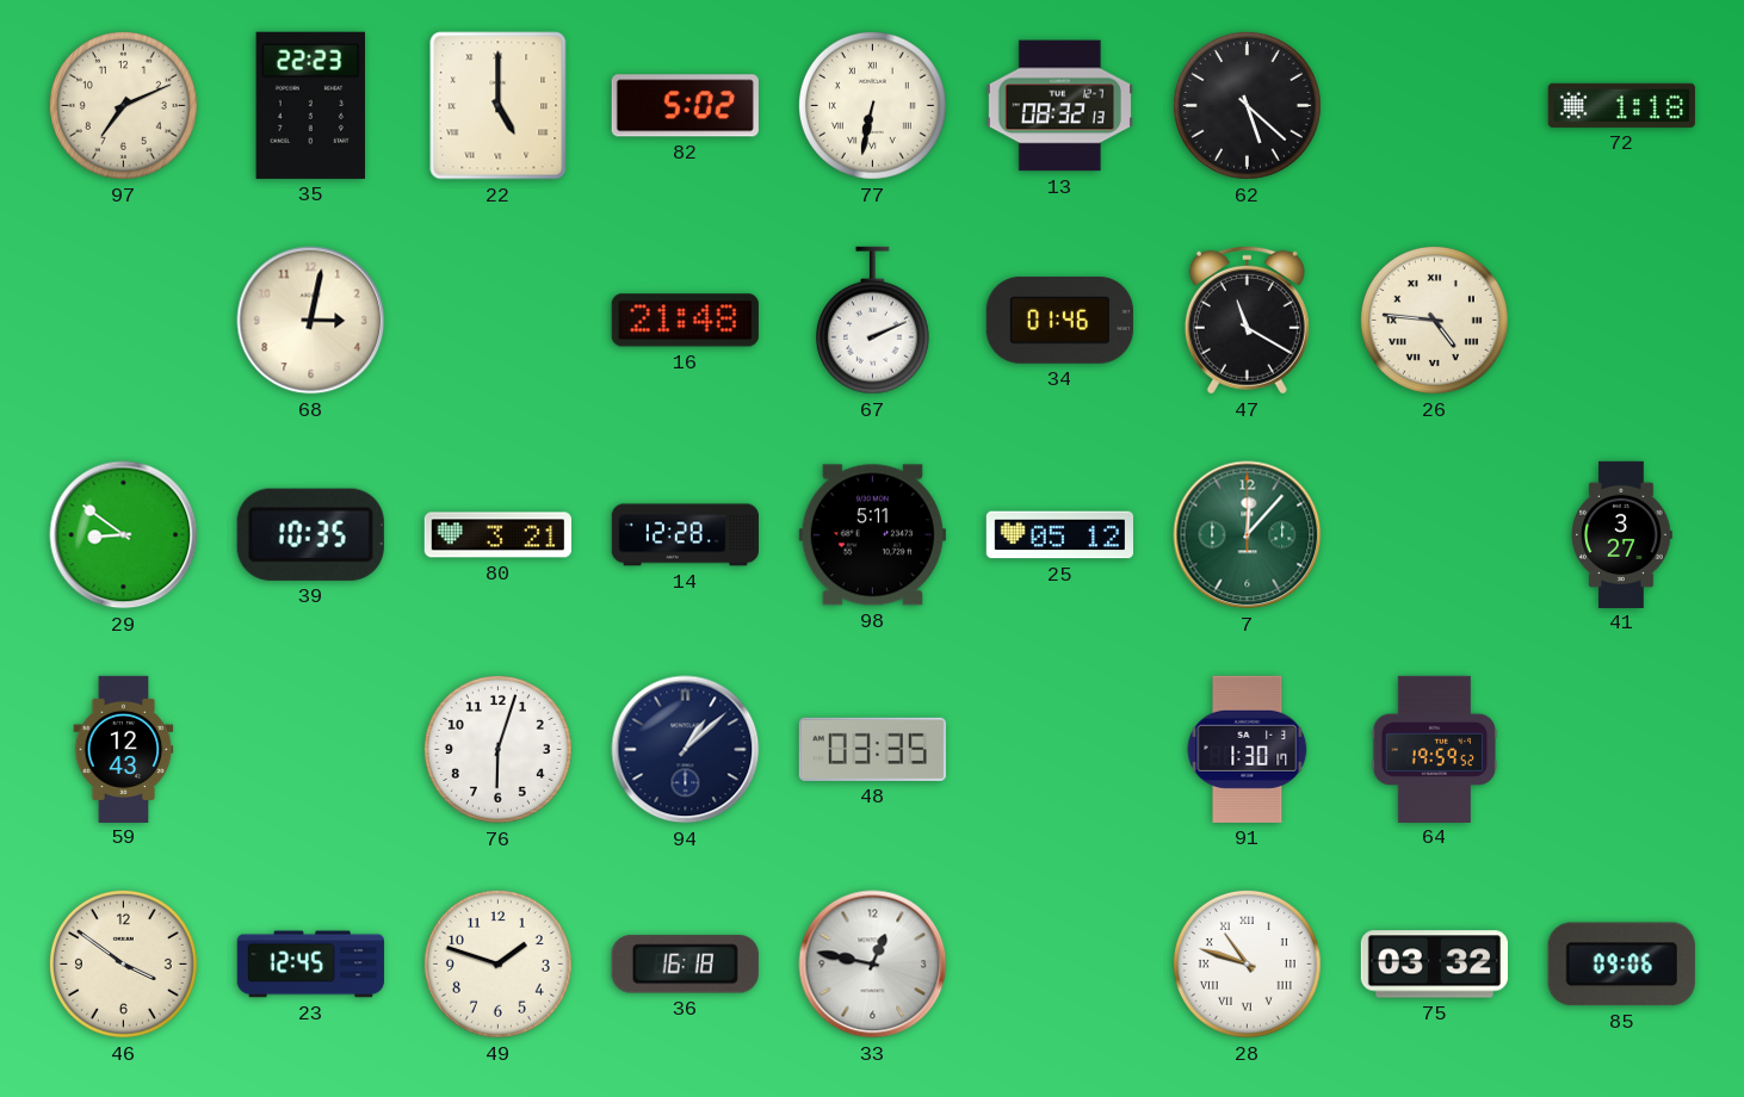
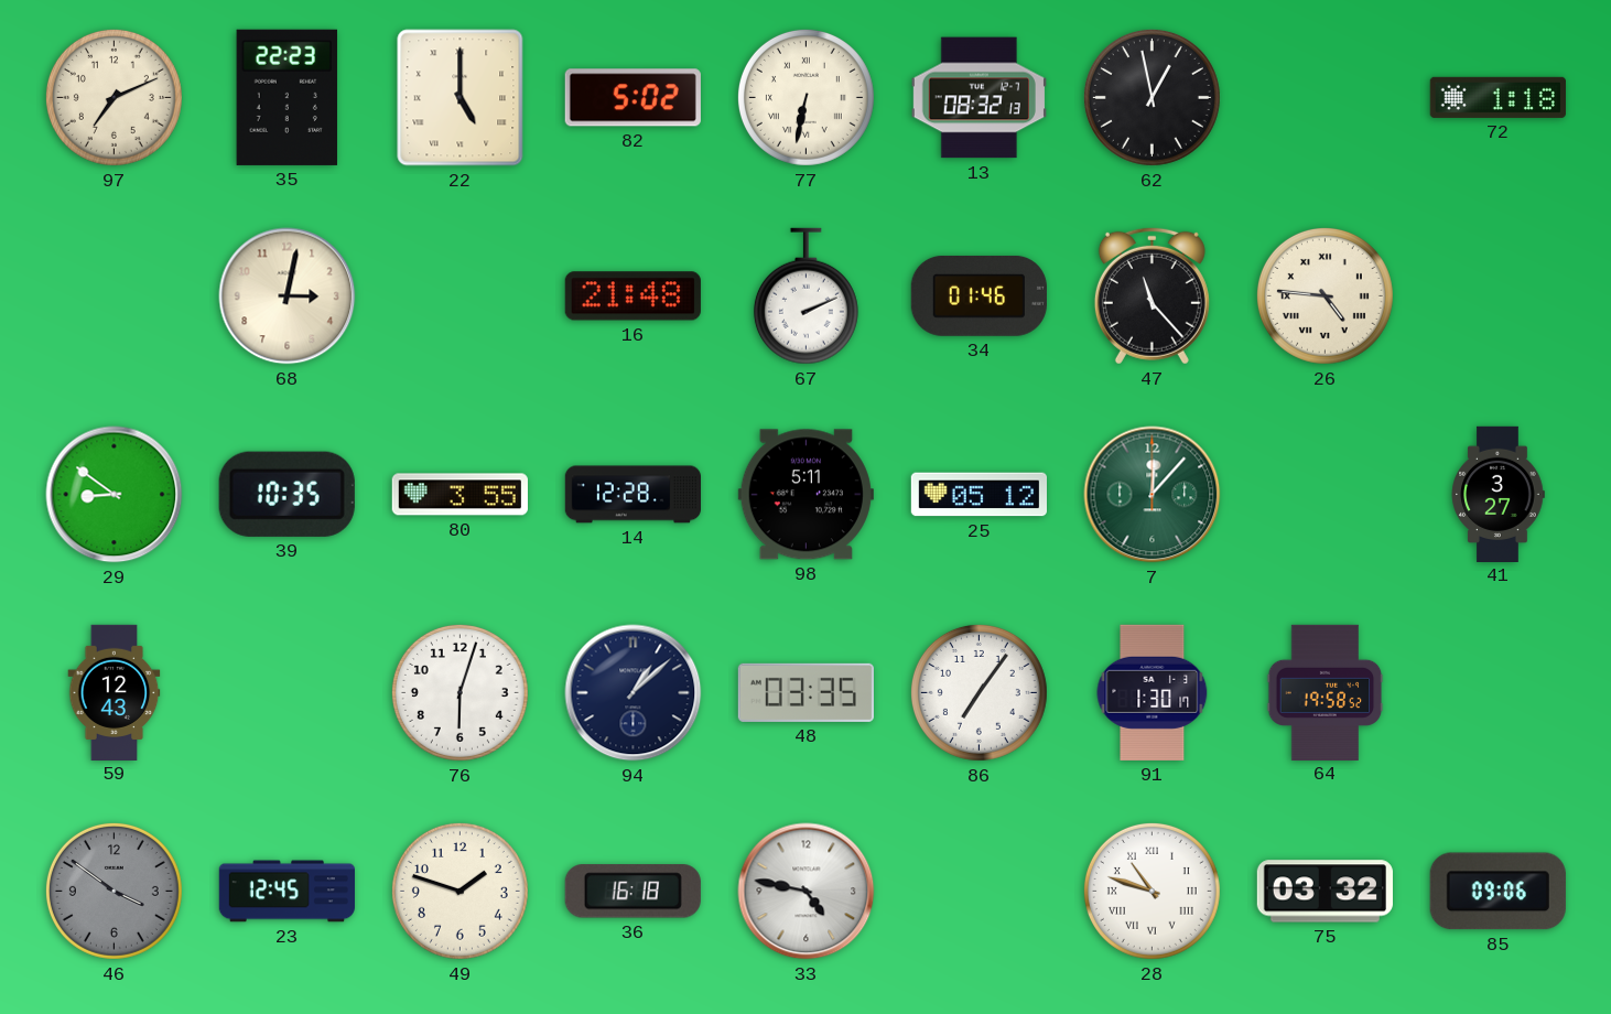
62: 5:22 -> 12:58 (1152, 97)
47: 11:20 -> 11:23 (1152, 295)
80: 3:21 -> 3:55 (459, 495)
86: none -> 7:06 (979, 692)
64: 19:59 -> 19:58 (1326, 692)
46 dial: cream -> grey (113, 891)
33: 12:47 -> 4:47 (807, 892)
